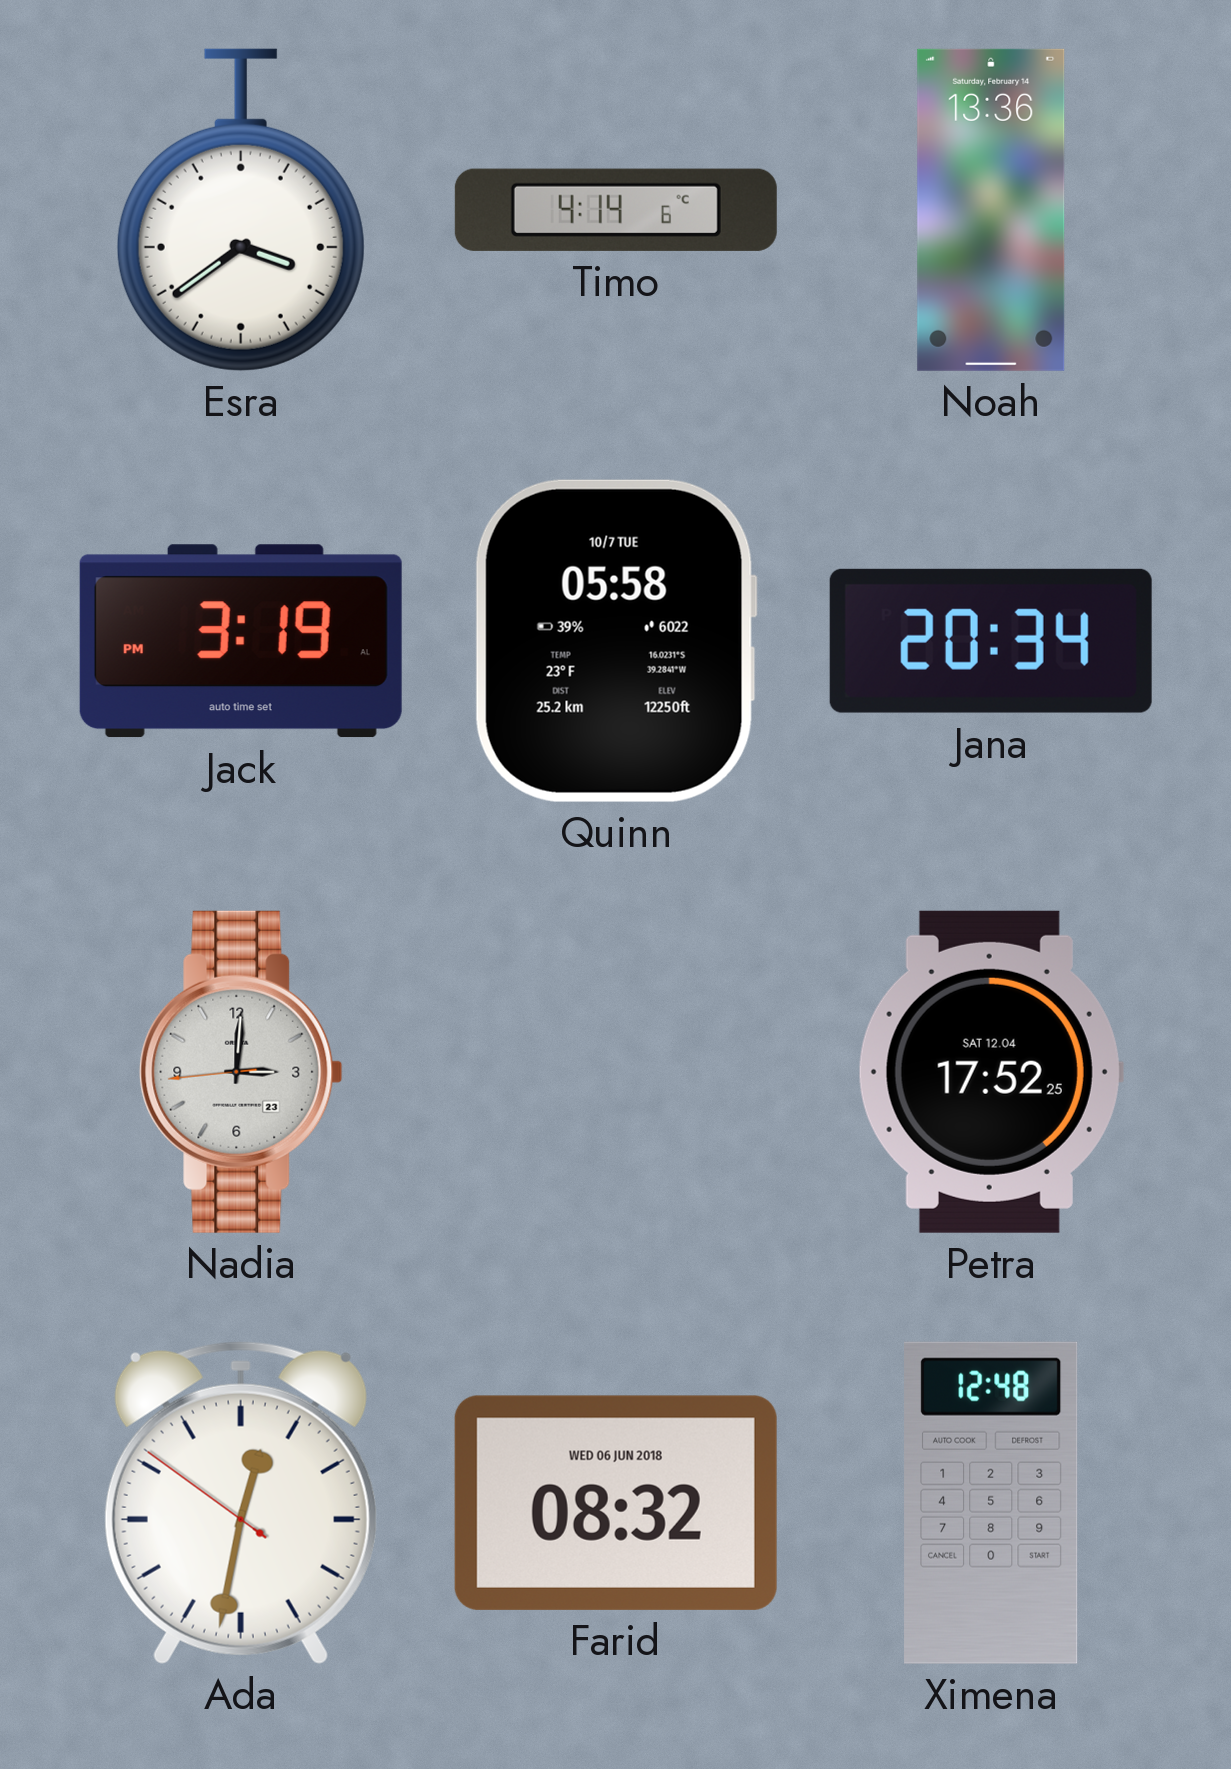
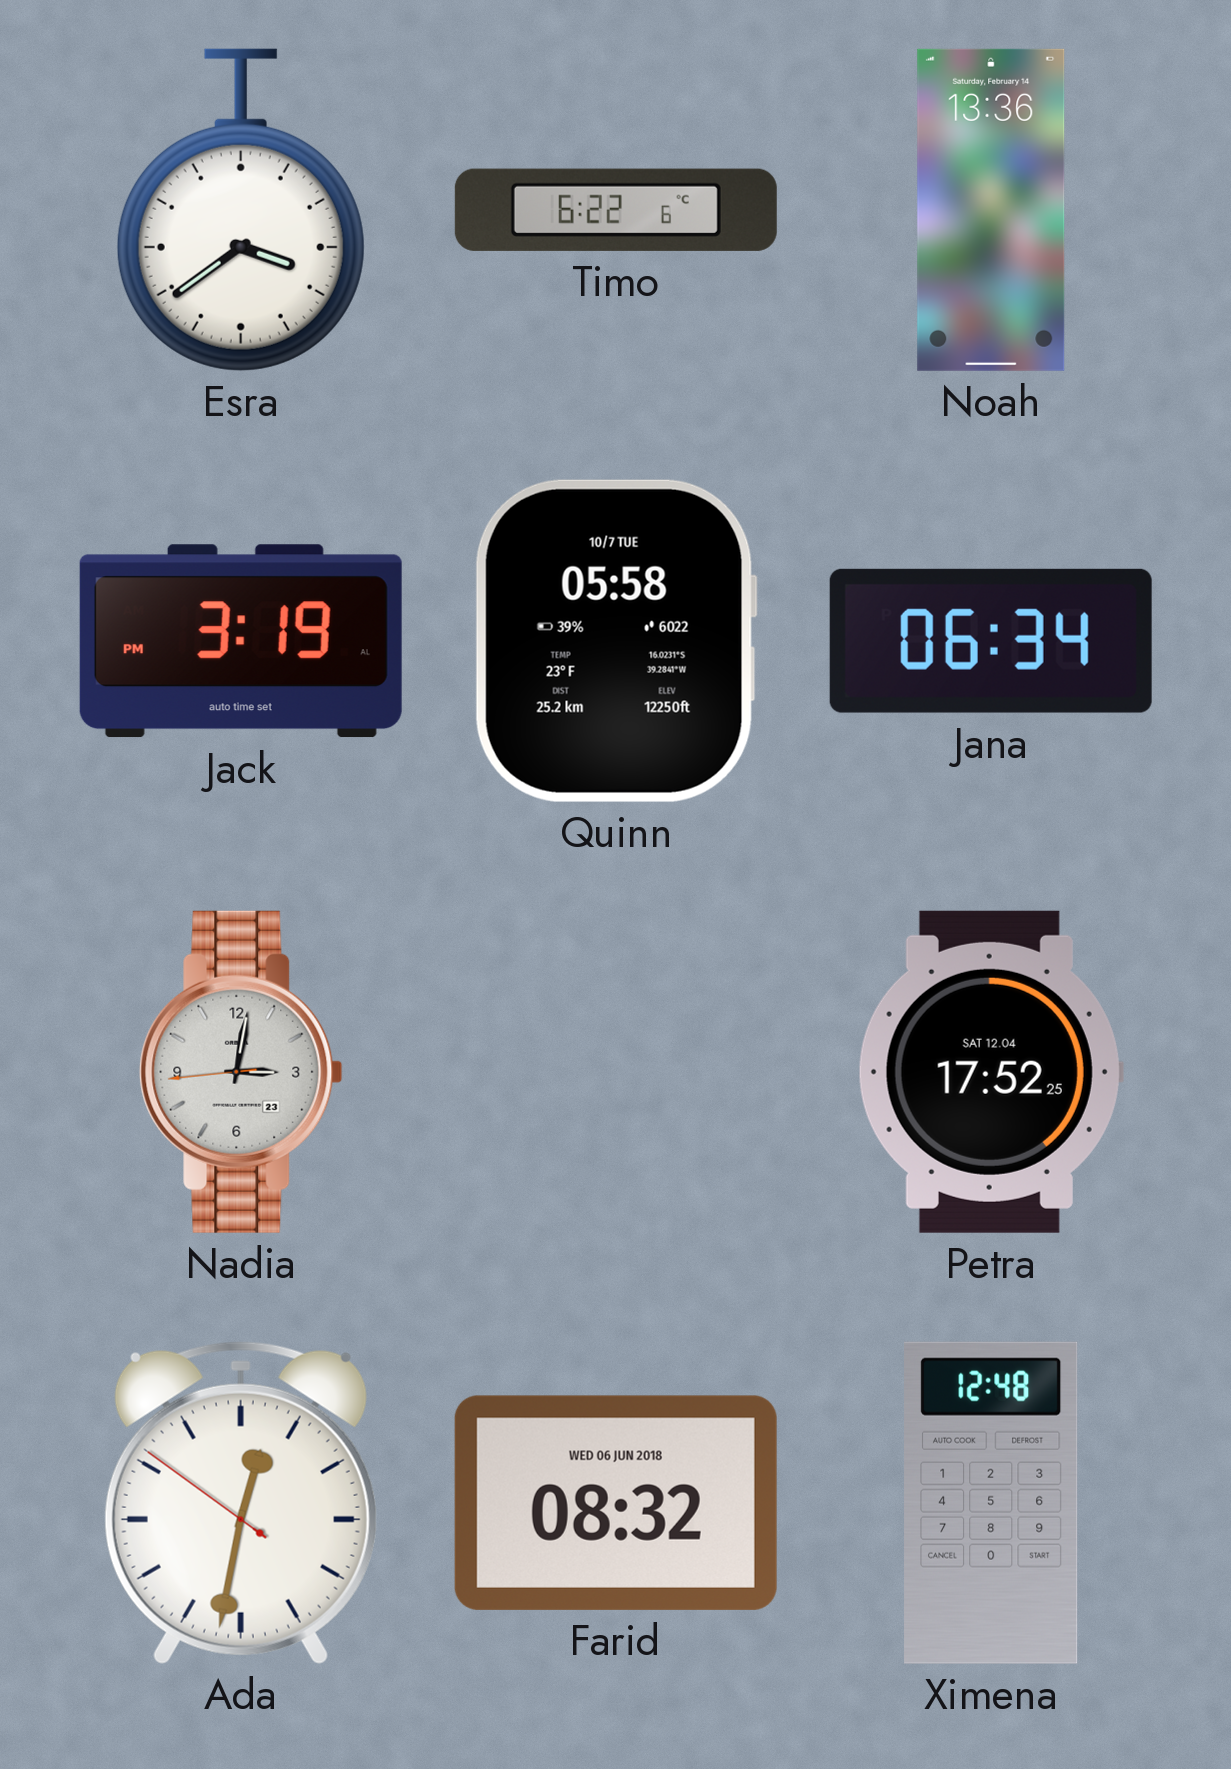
Timo: 4:14 -> 6:22 (616, 210)
Jana: 20:34 -> 06:34 (991, 641)
Nadia: 3:00 -> 3:01 (241, 1072)
